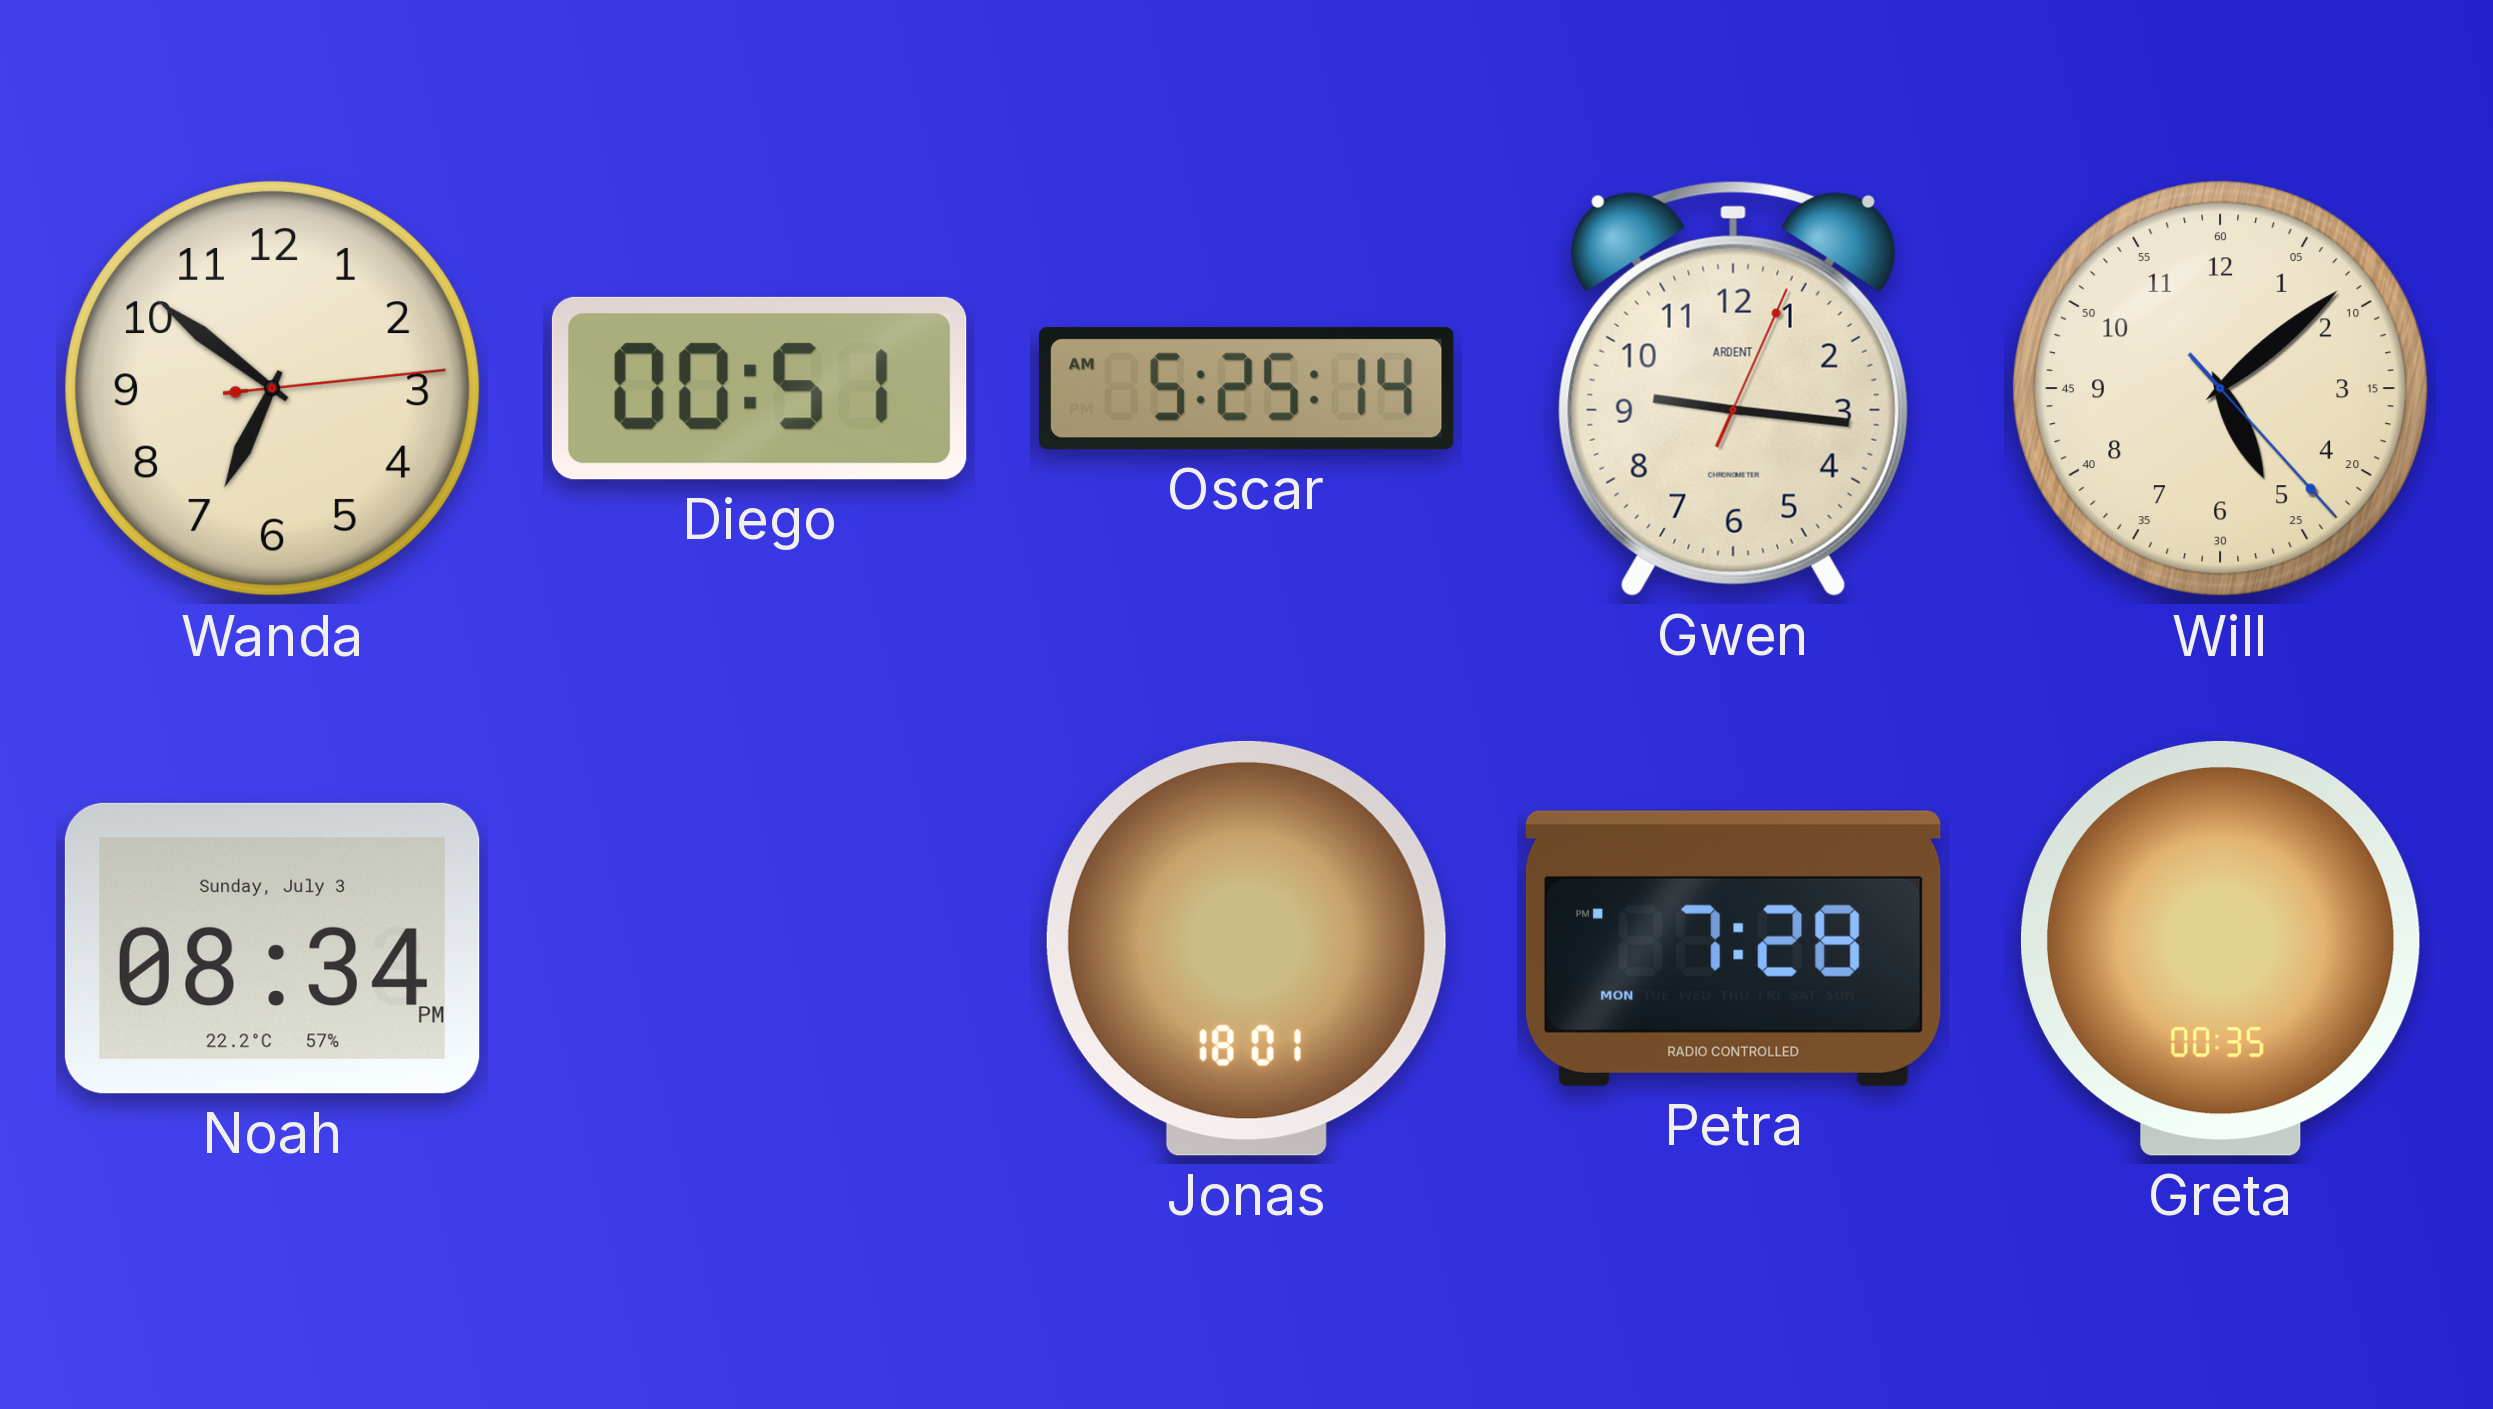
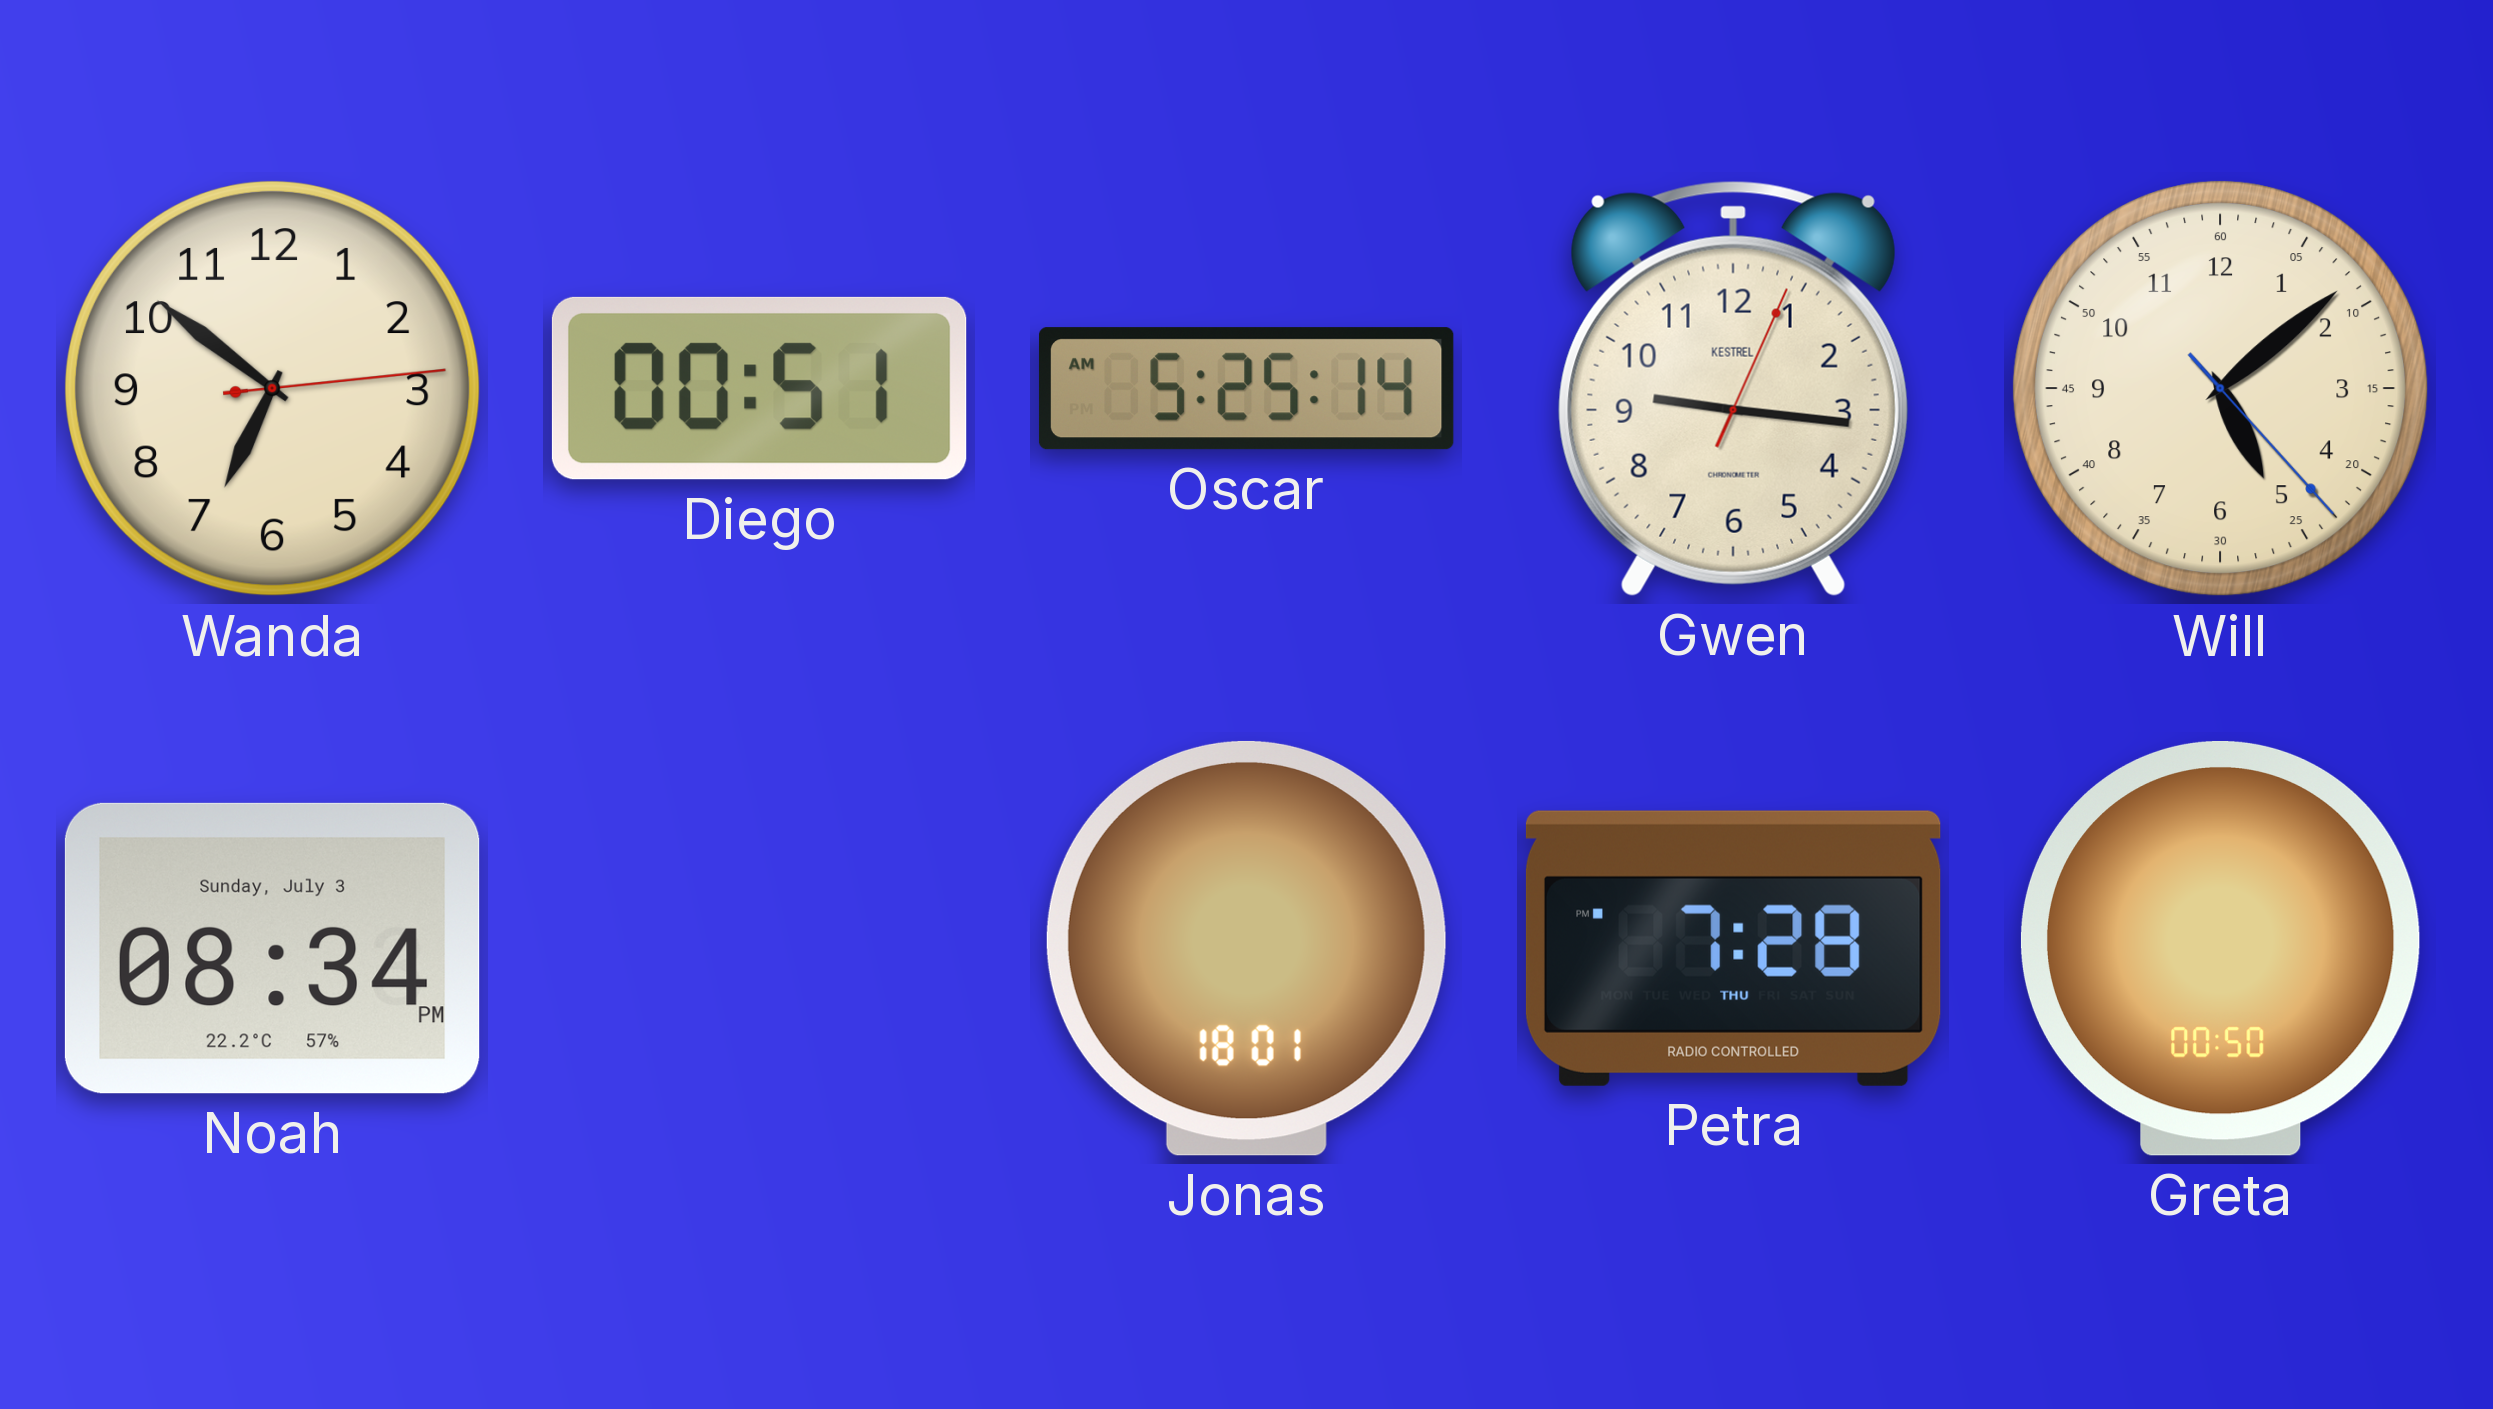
Gwen brand: ARDENT -> KESTREL (1733, 388)
Petra date: MON -> THU (1733, 948)
Greta: 00:35 -> 00:50 (2220, 948)
